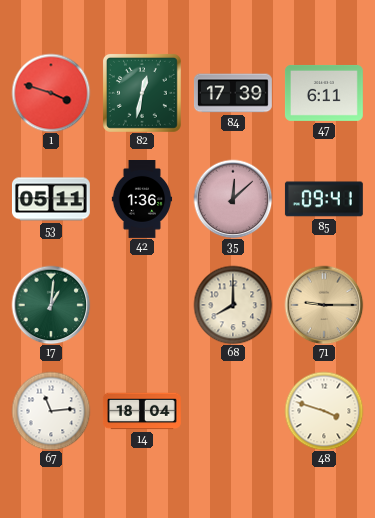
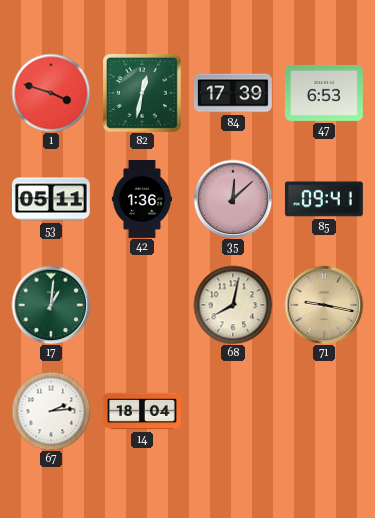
47: 6:11 -> 6:53 (324, 93)
68: 8:00 -> 8:02 (233, 305)
71: 9:15 -> 9:17 (324, 305)
67: 11:14 -> 2:14 (51, 411)
48: 3:48 -> none (324, 411)
